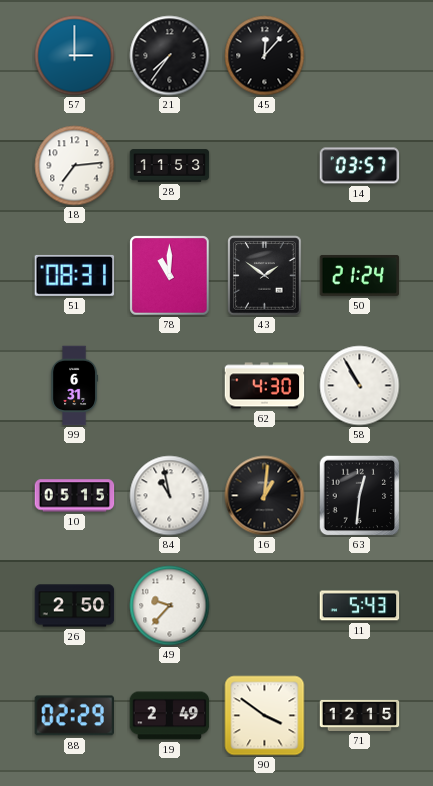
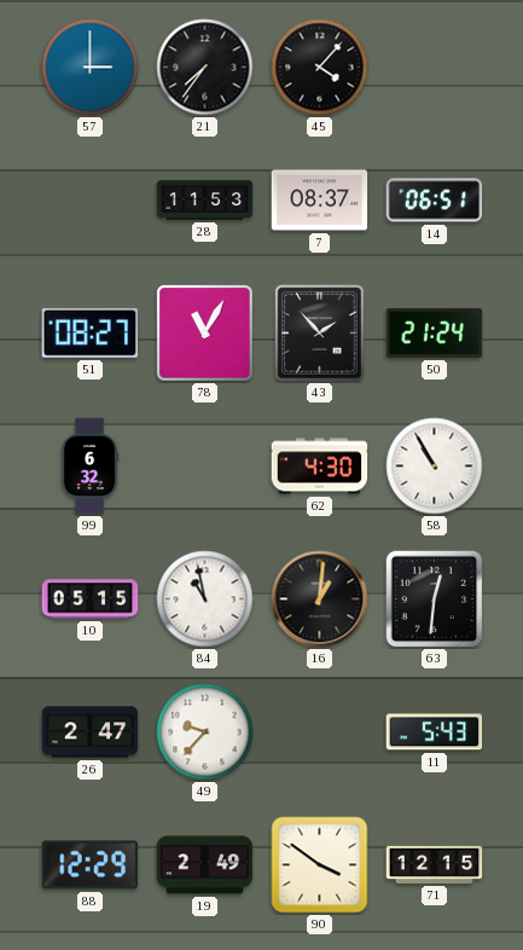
45: 12:07 -> 4:07 (320, 68)
18: 7:14 -> none (75, 166)
7: none -> 08:37 (320, 201)
14: 03:57 -> 06:51 (435, 201)
51: 08:31 -> 08:27 (91, 332)
78: 11:00 -> 11:05 (205, 334)
43: 1:51 -> 1:53 (320, 334)
99: 6:31 -> 6:32 (91, 467)
26: 2:50 -> 2:47 (91, 732)
88: 02:29 -> 12:29 (91, 865)
